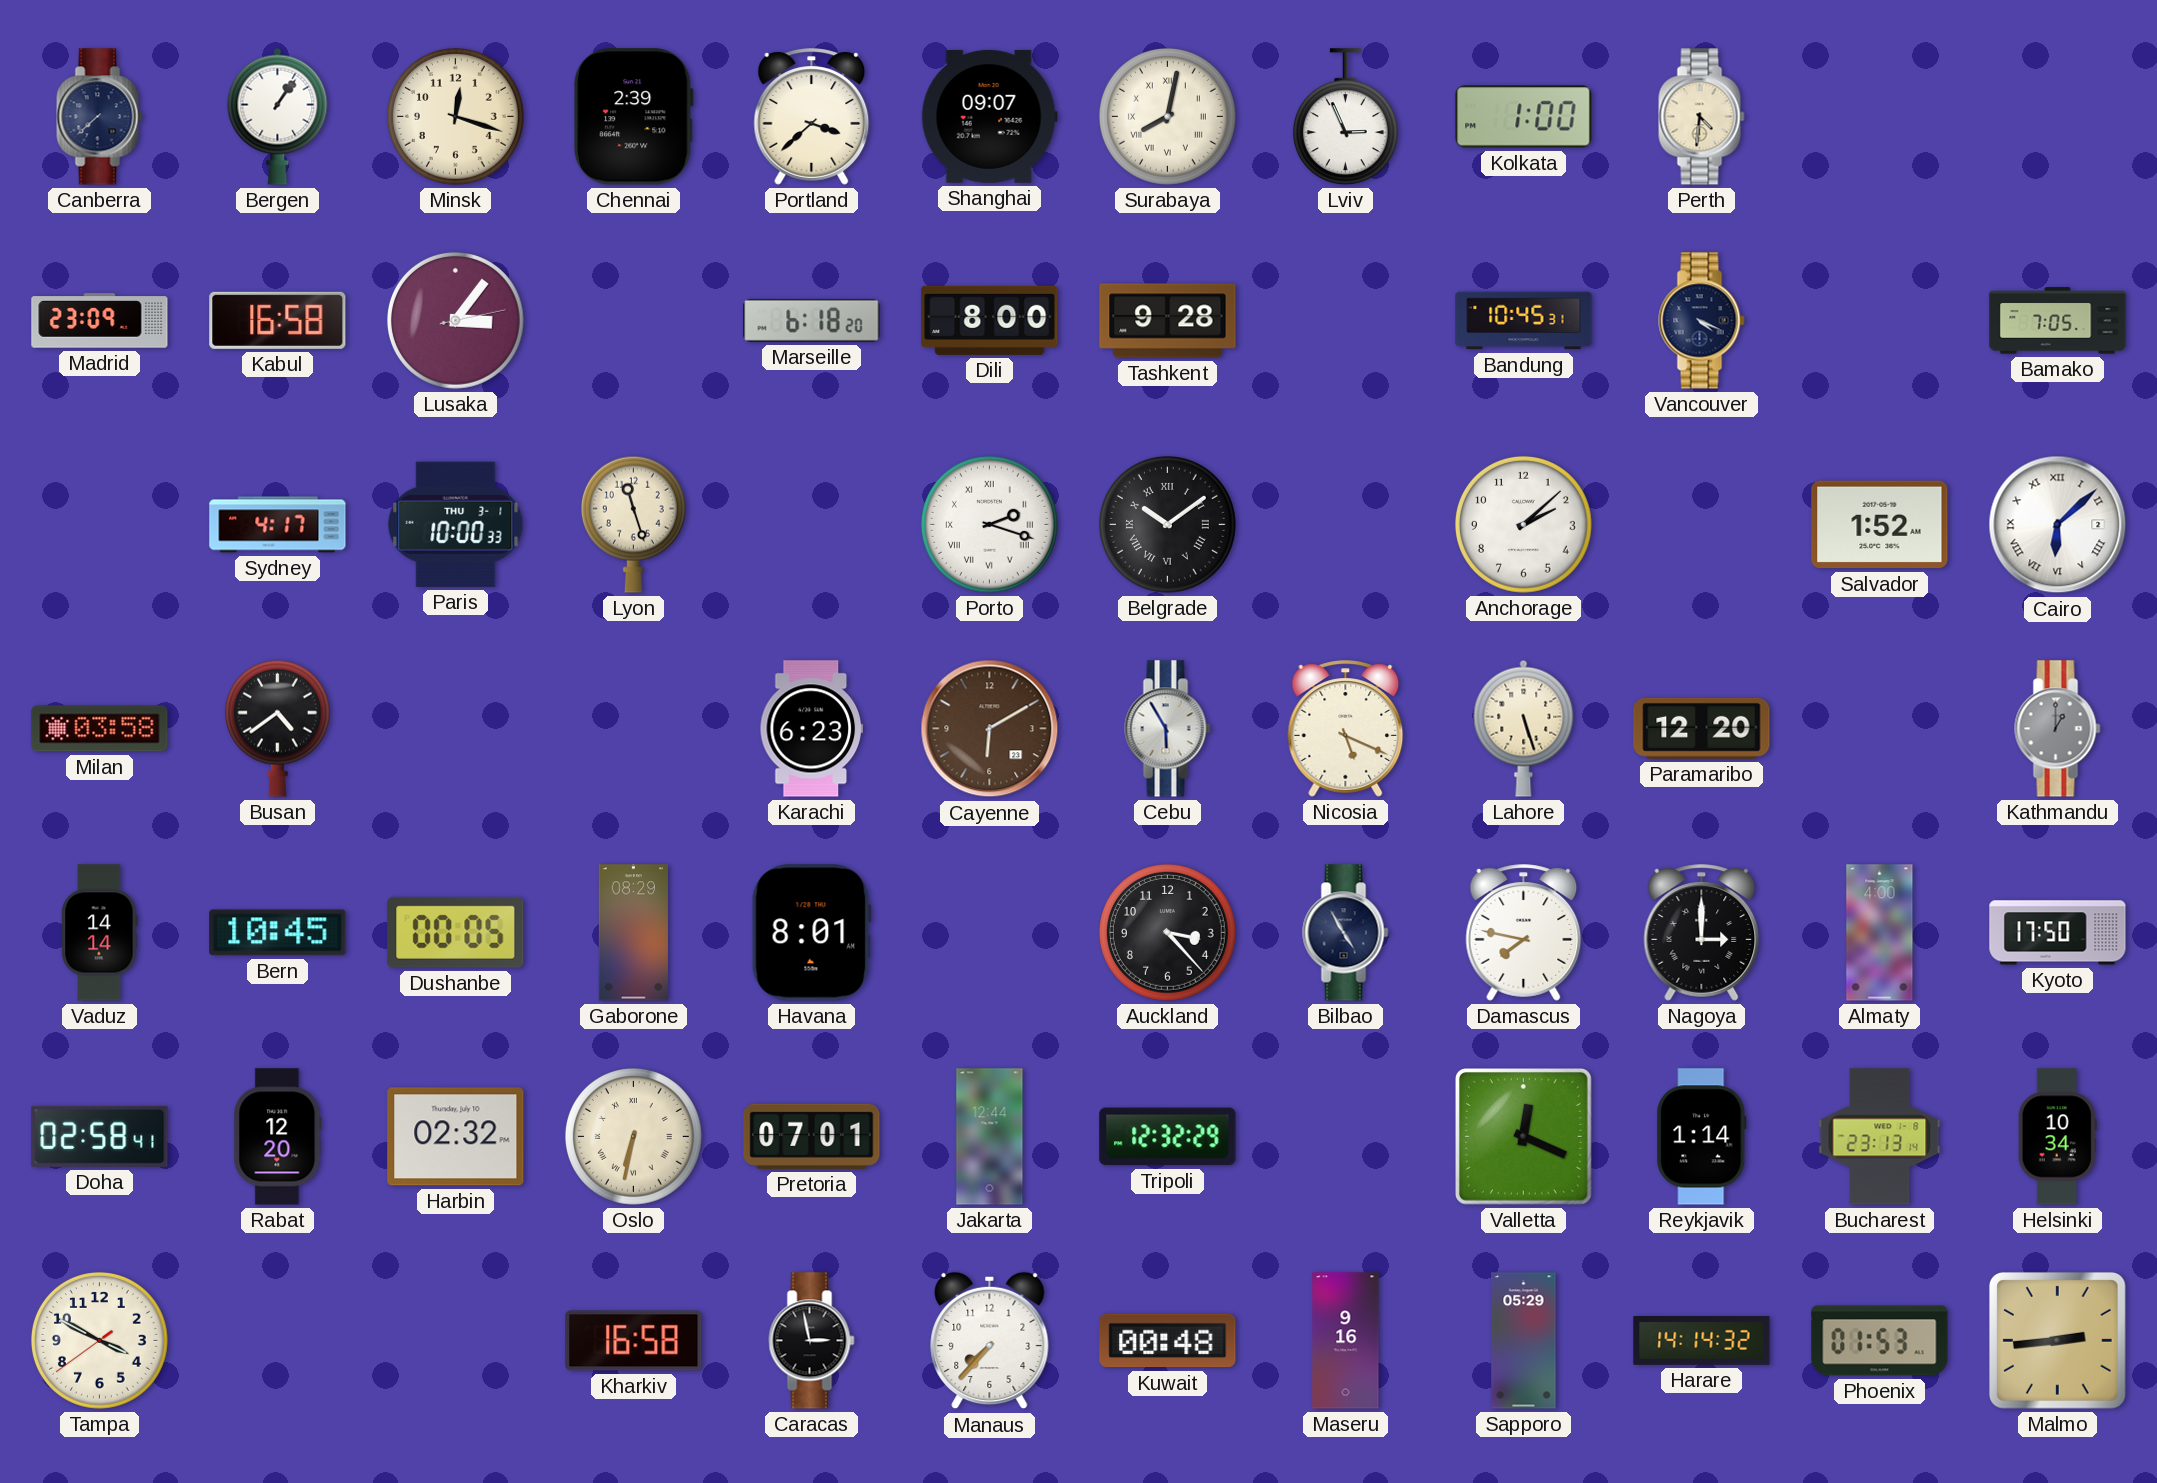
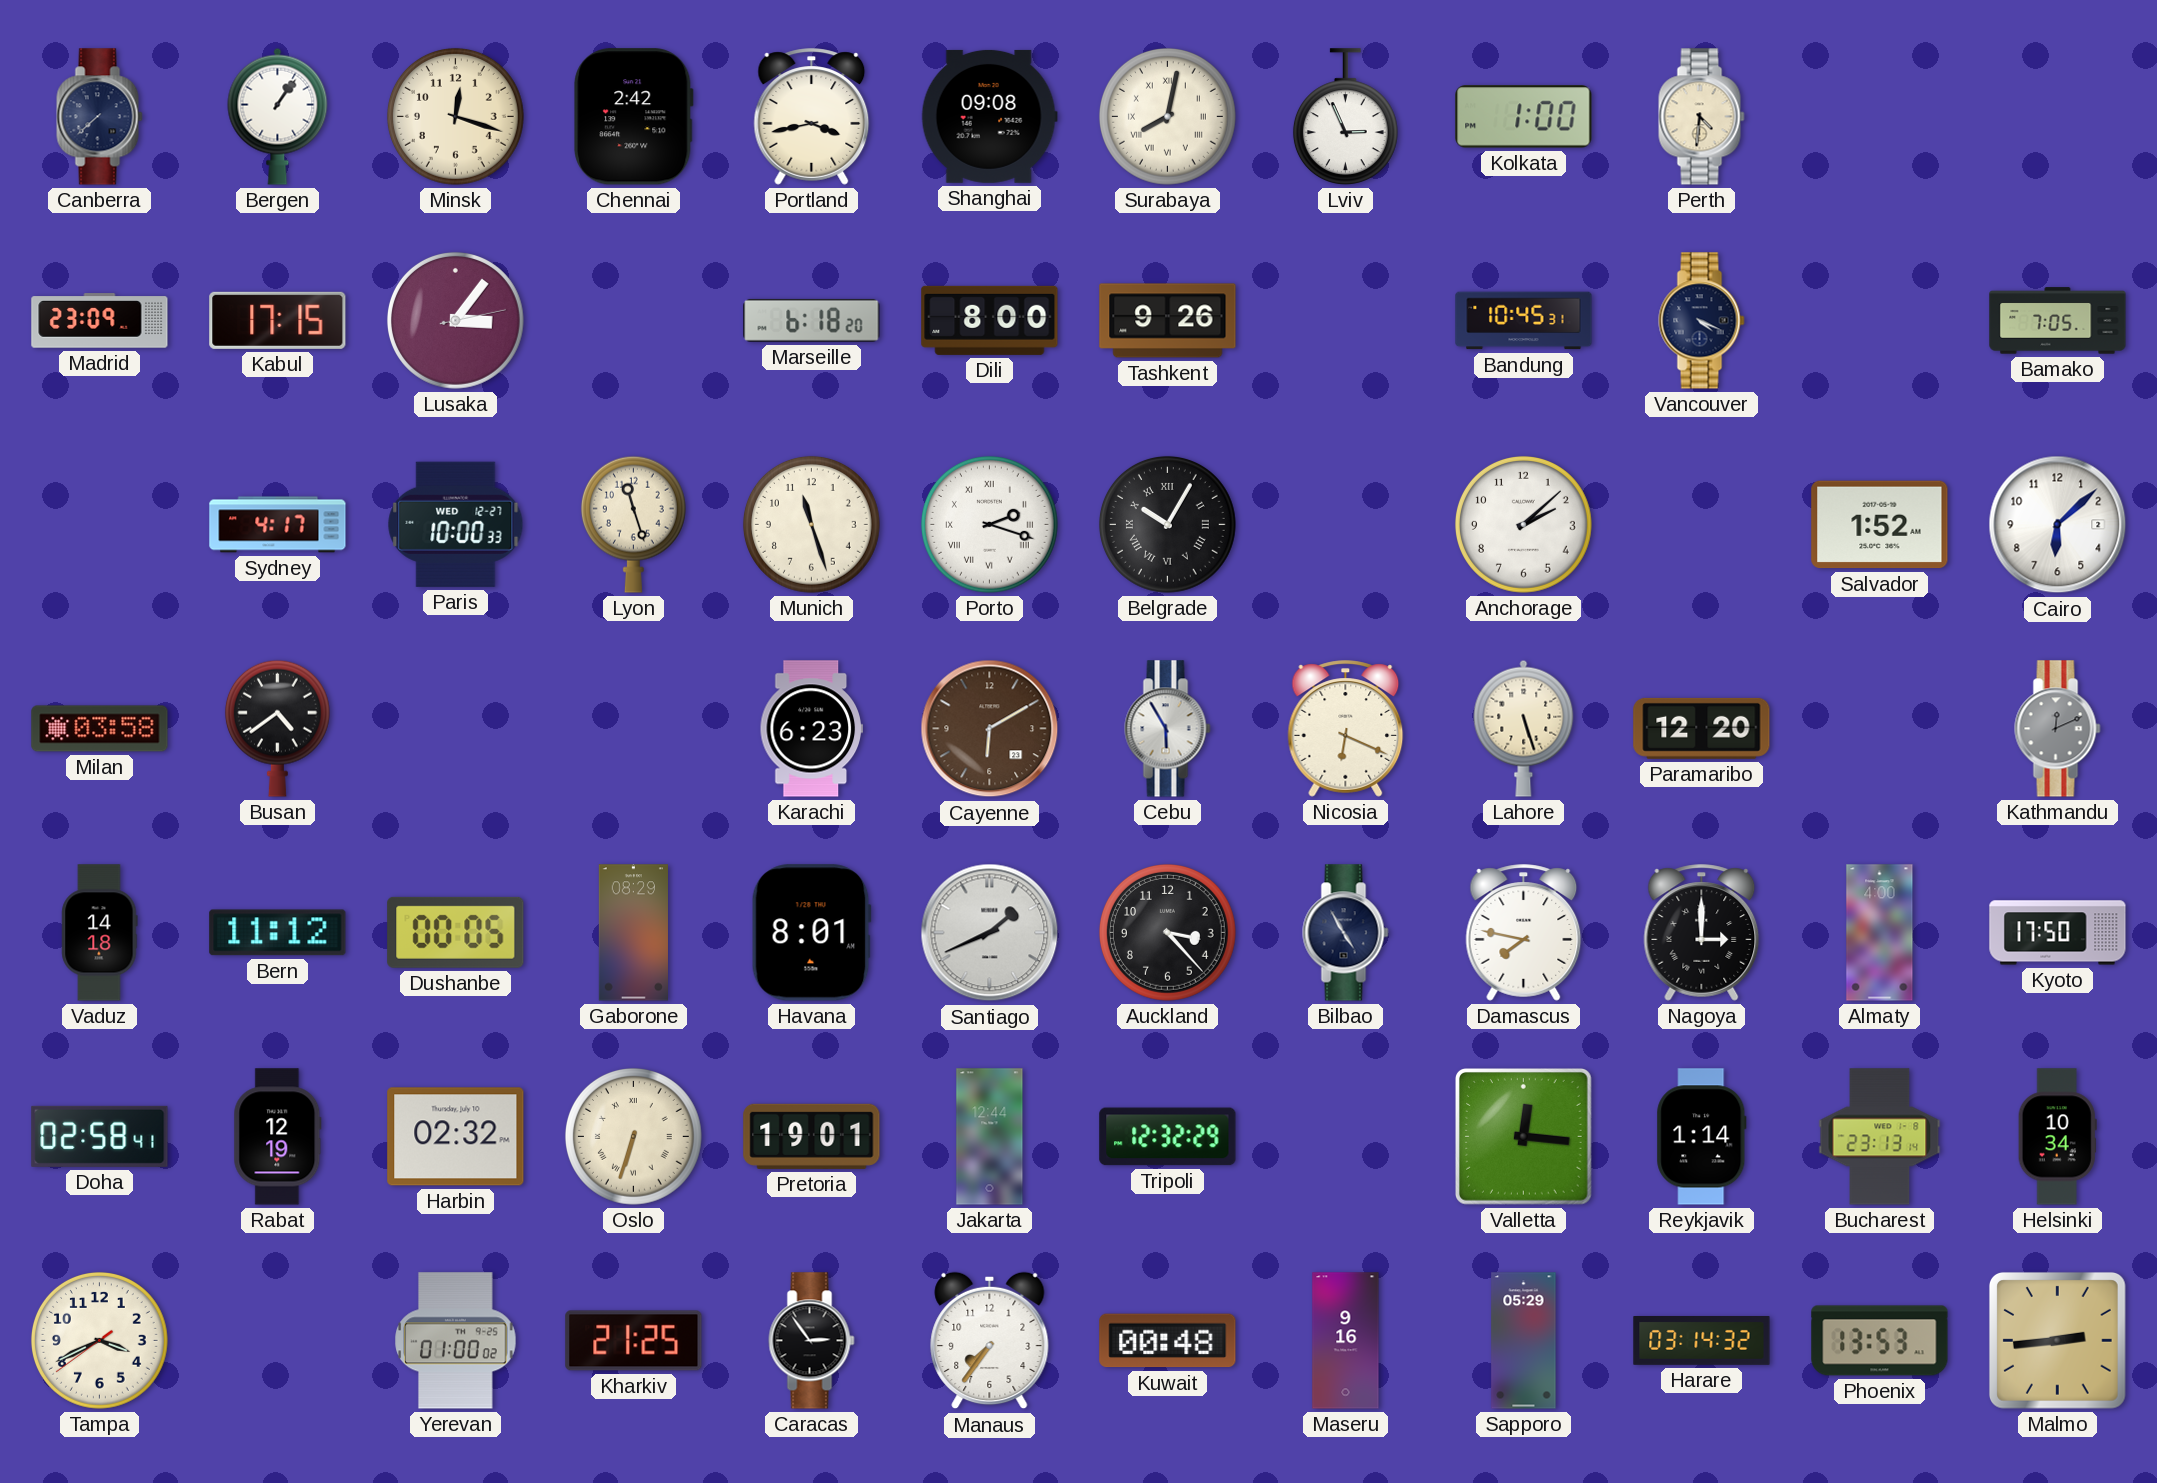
Chennai: 2:39 -> 2:42 (634, 117)
Portland: 3:38 -> 3:43 (812, 117)
Shanghai: 09:07 -> 09:08 (989, 116)
Kabul: 16:58 -> 17:15 (278, 320)
Tashkent: 9:28 -> 9:26 (1168, 321)
Paris date: THU 3-1 -> WED 12-27 (456, 524)
Munich: none -> 11:27 (811, 524)
Belgrade: 10:09 -> 10:05 (1167, 524)
Cairo numerals: Roman -> Arabic (2058, 525)
Nicosia: 5:19 -> 6:19 (1346, 729)
Kathmandu: 1:00 -> 12:11 (2058, 729)
Vaduz: 14:14 -> 14:18 (100, 933)
Bern: 10:45 -> 11:12 (278, 933)
Santiago: none -> 1:41 (990, 933)
Rabat: 12:20 -> 12:19 (278, 1137)
Oslo: 6:32 -> 6:33 (633, 1136)
Pretoria: 07:01 -> 19:01 (812, 1136)
Valletta: 12:19 -> 12:16 (1524, 1137)
Tampa: 3:49 -> 3:40 (99, 1340)
Yerevan: none -> 01:00 (456, 1341)
Kharkiv: 16:58 -> 21:25 (634, 1341)
Caracas: 2:58 -> 2:54 (812, 1341)
Manaus: 7:37 -> 7:36 (990, 1341)
Harare: 14:14 -> 03:14 (1702, 1341)
Phoenix: 01:53 -> 13:53 (1880, 1341)
